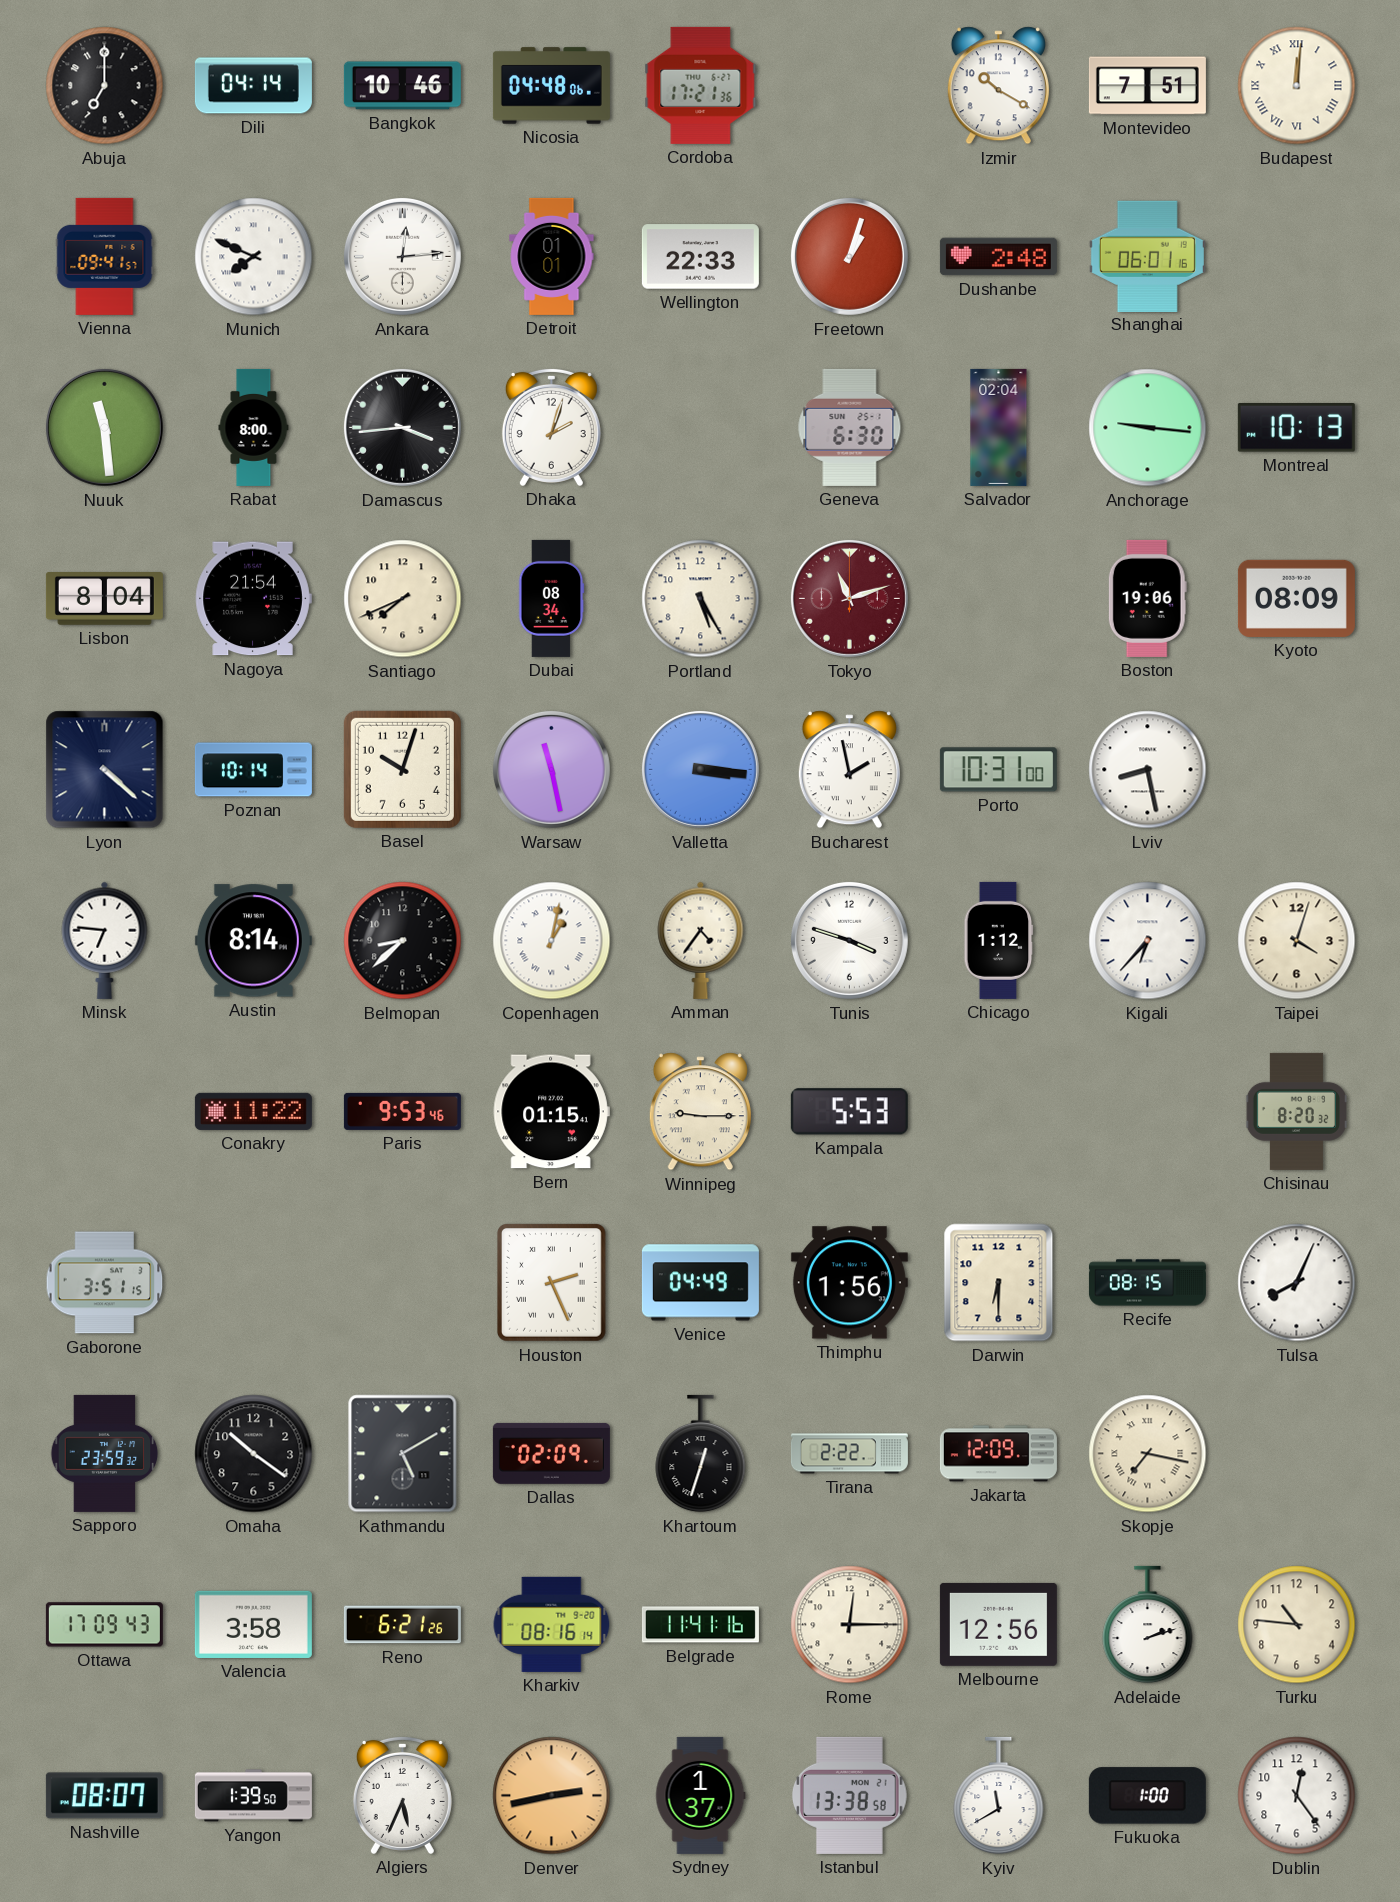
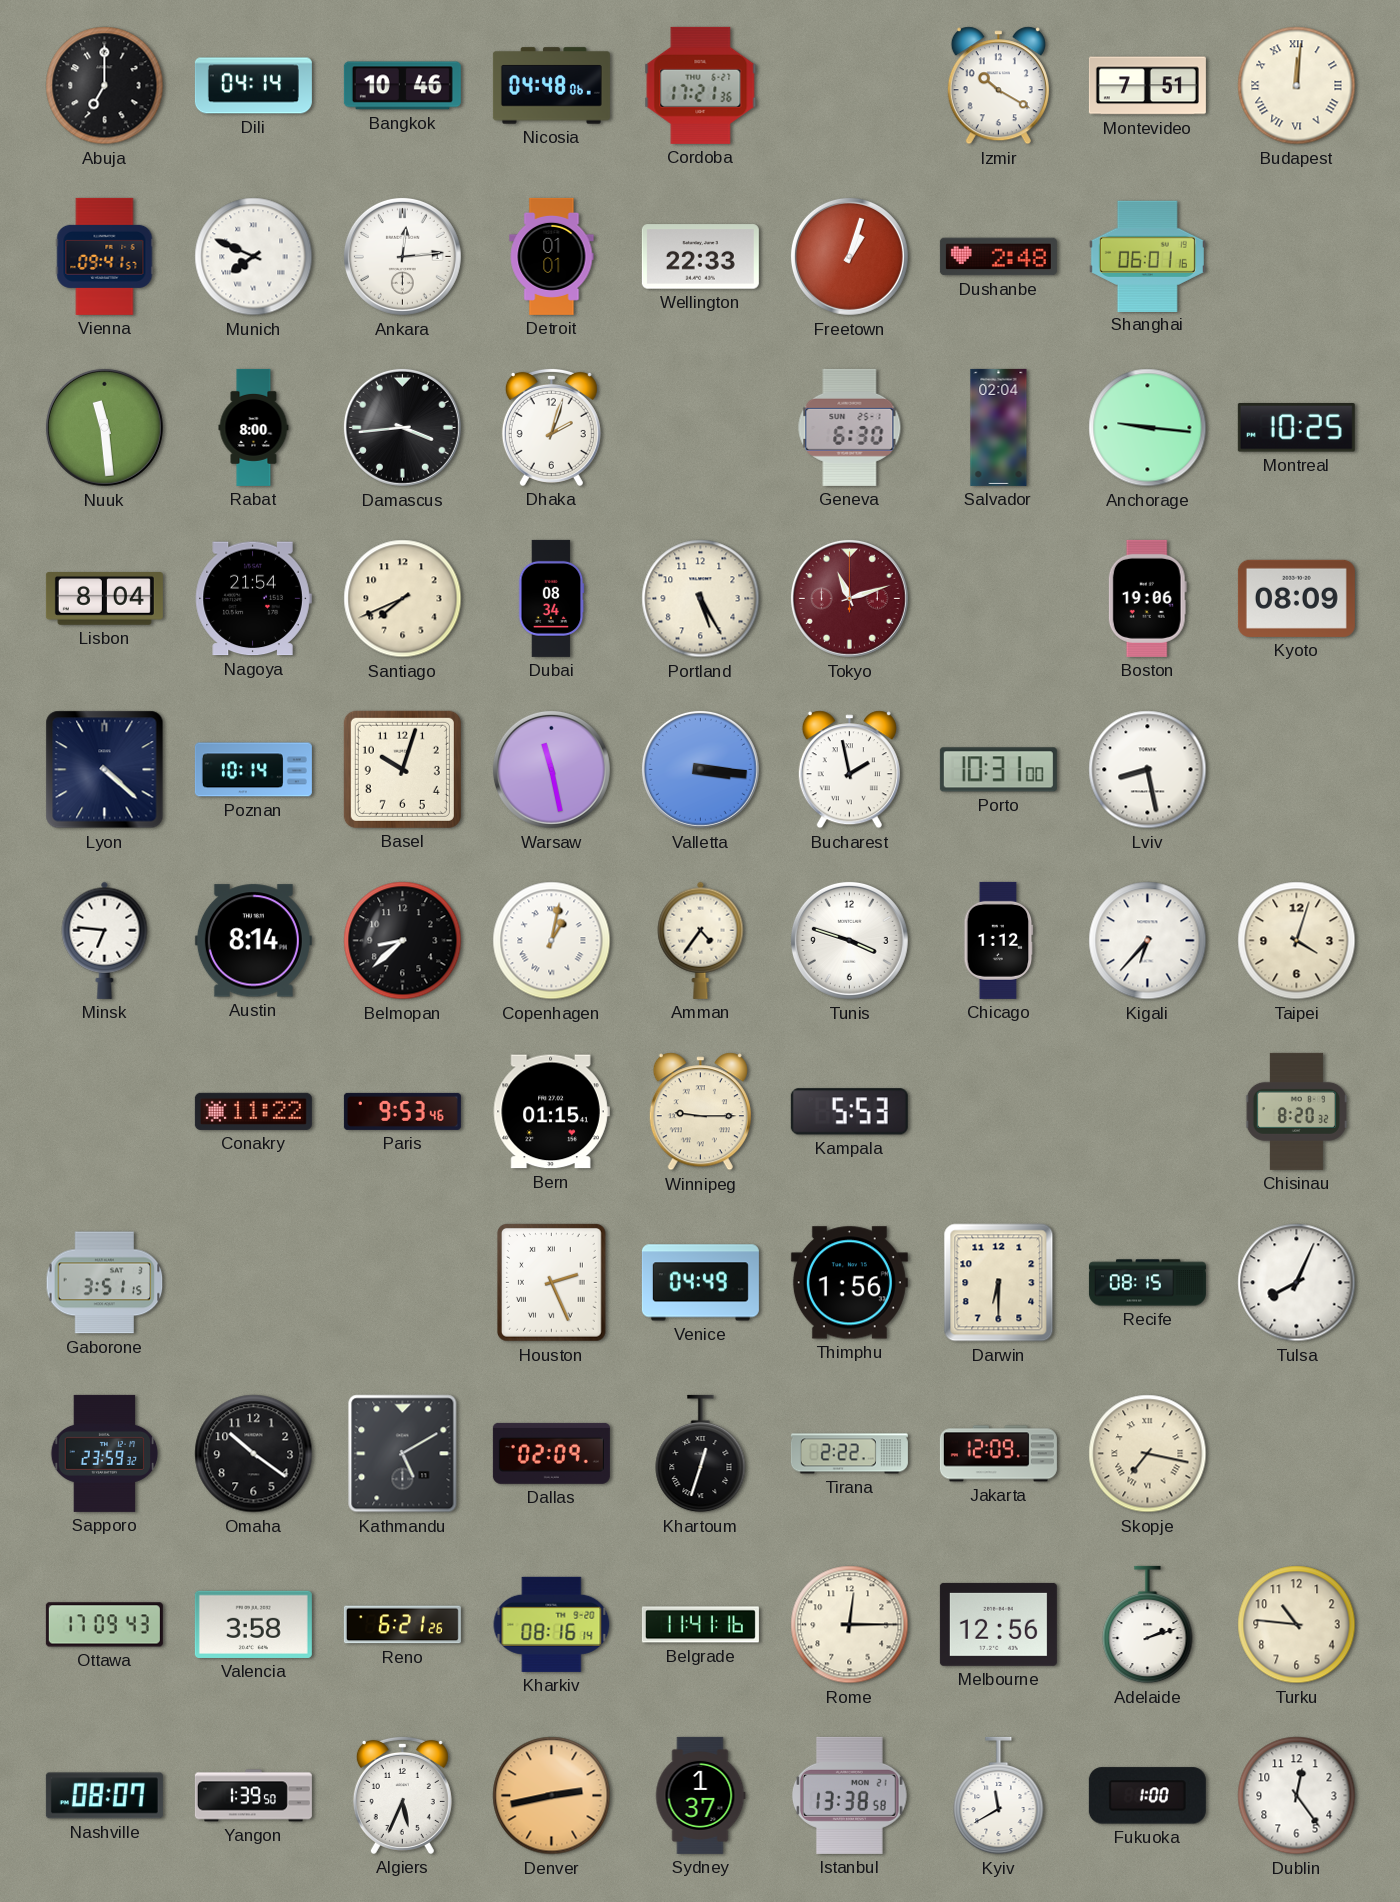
Montreal: 10:13 -> 10:25 (1296, 428)
